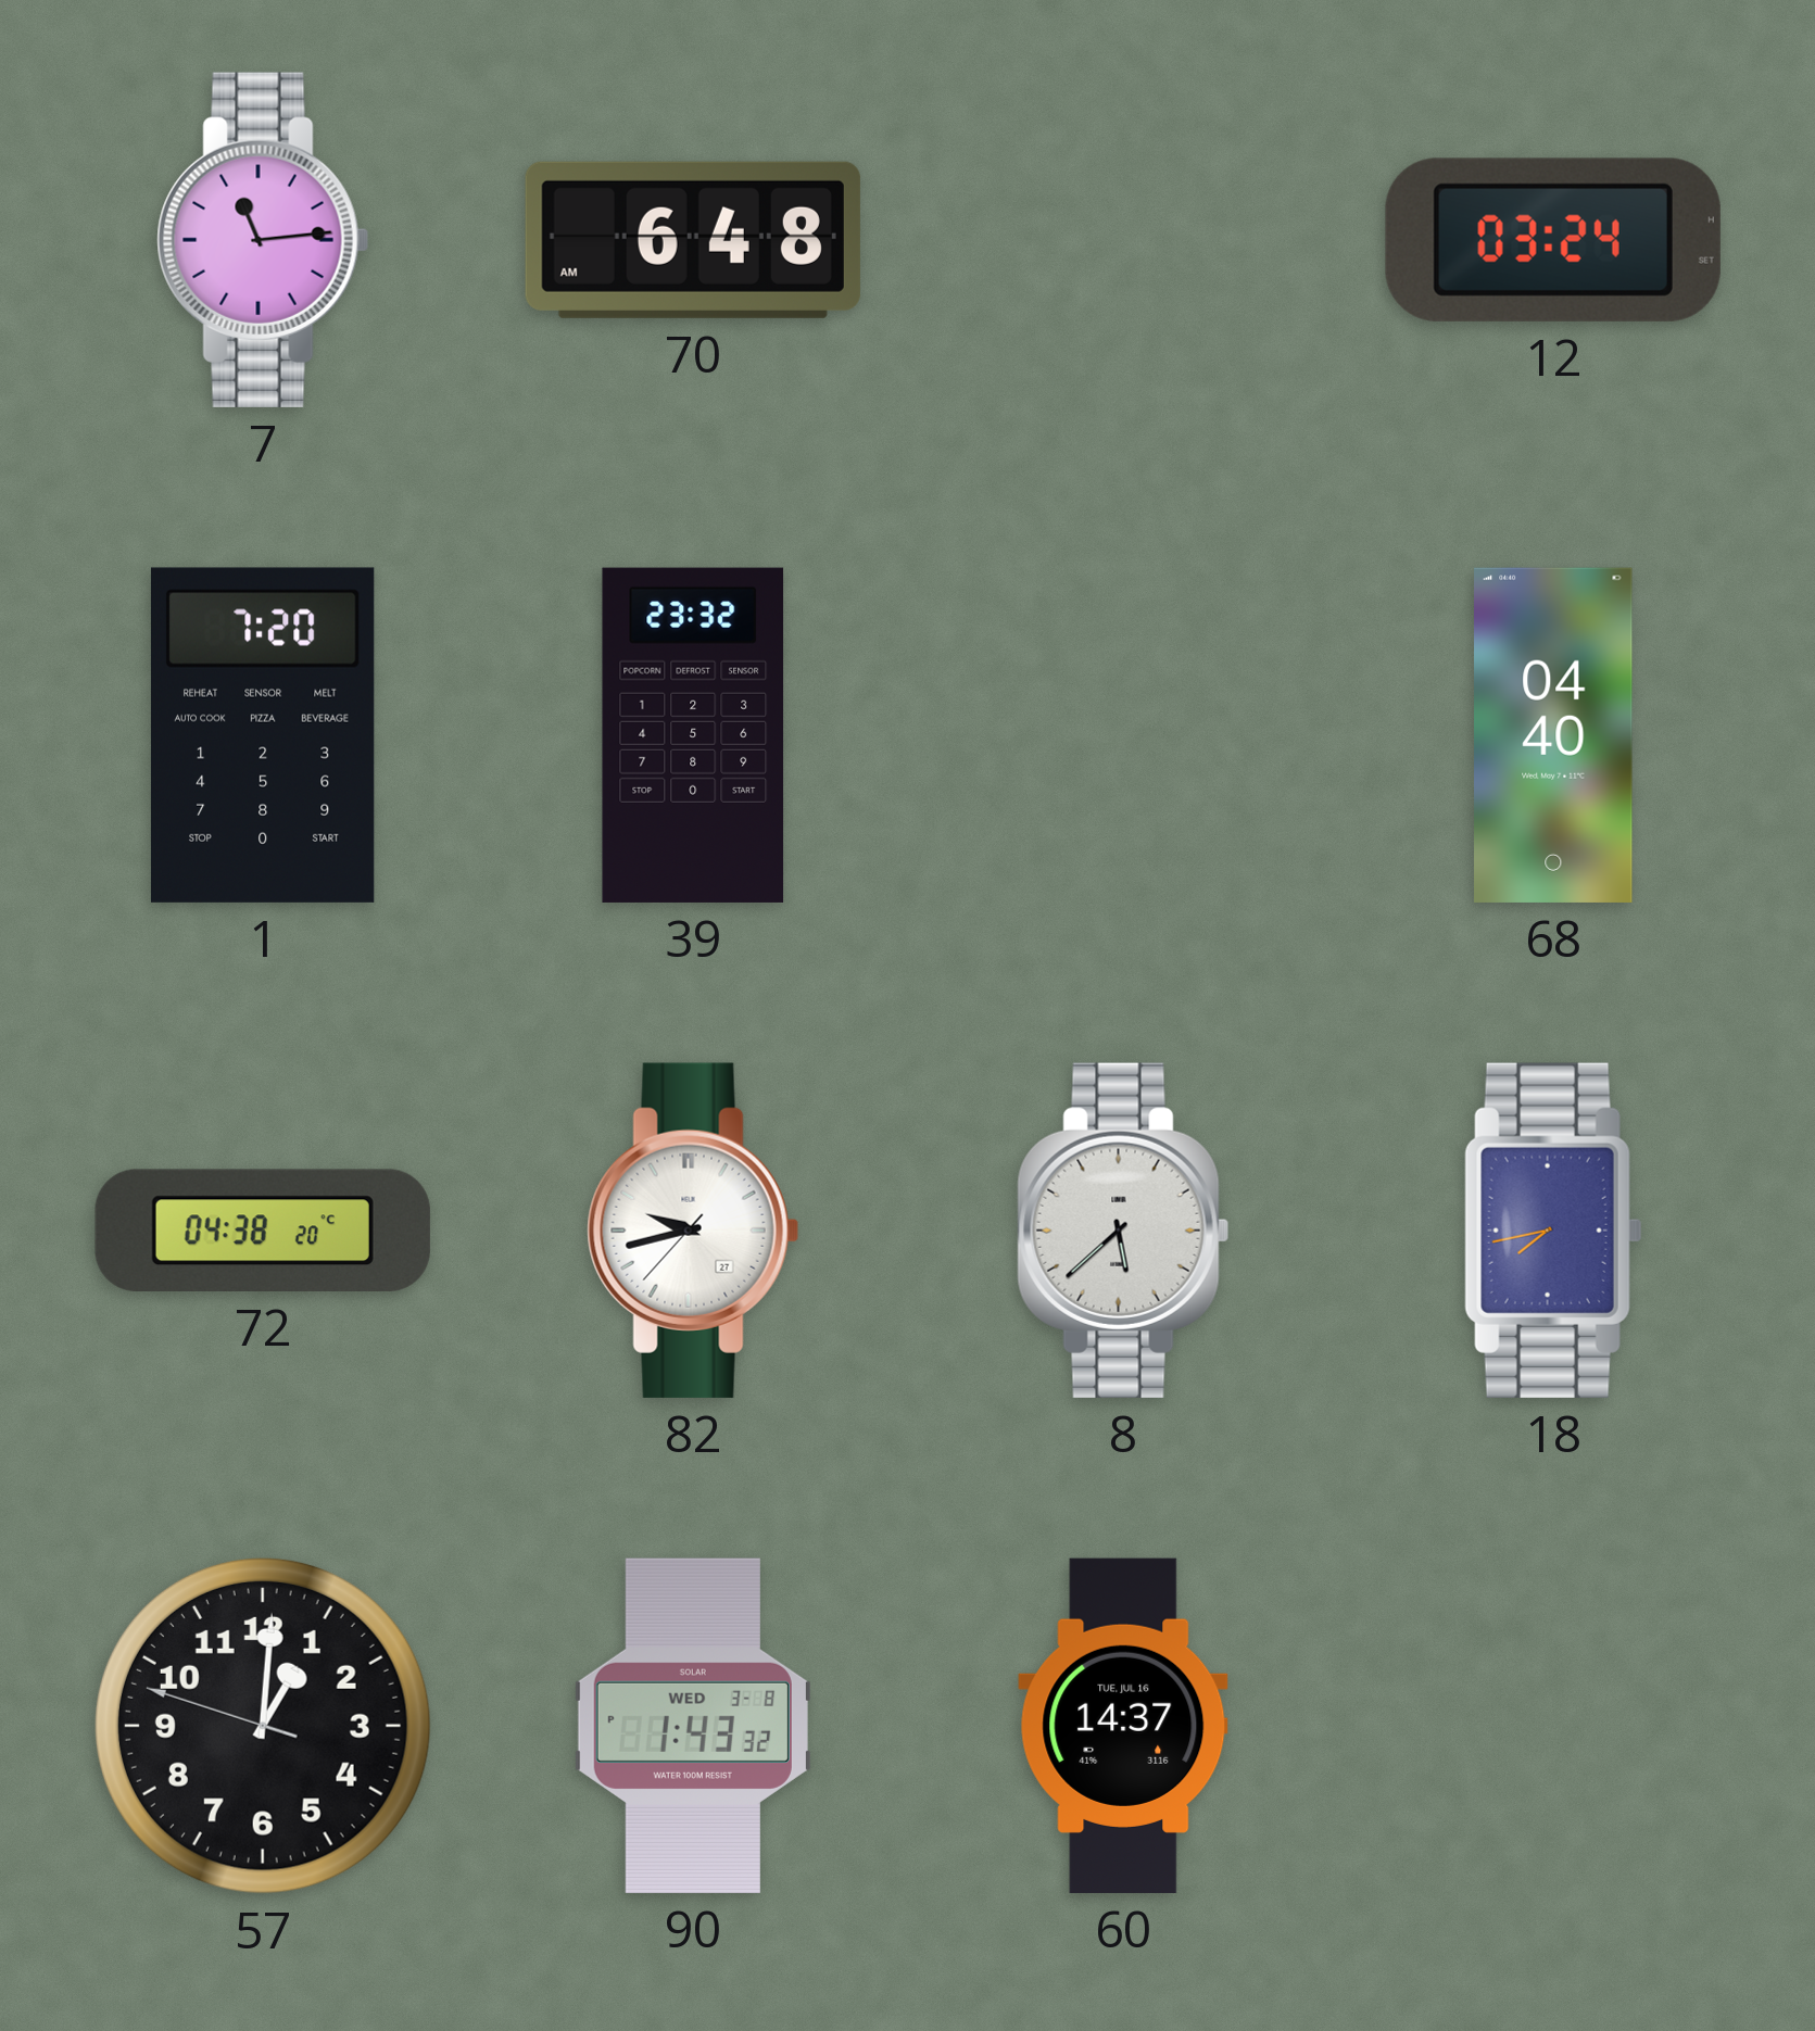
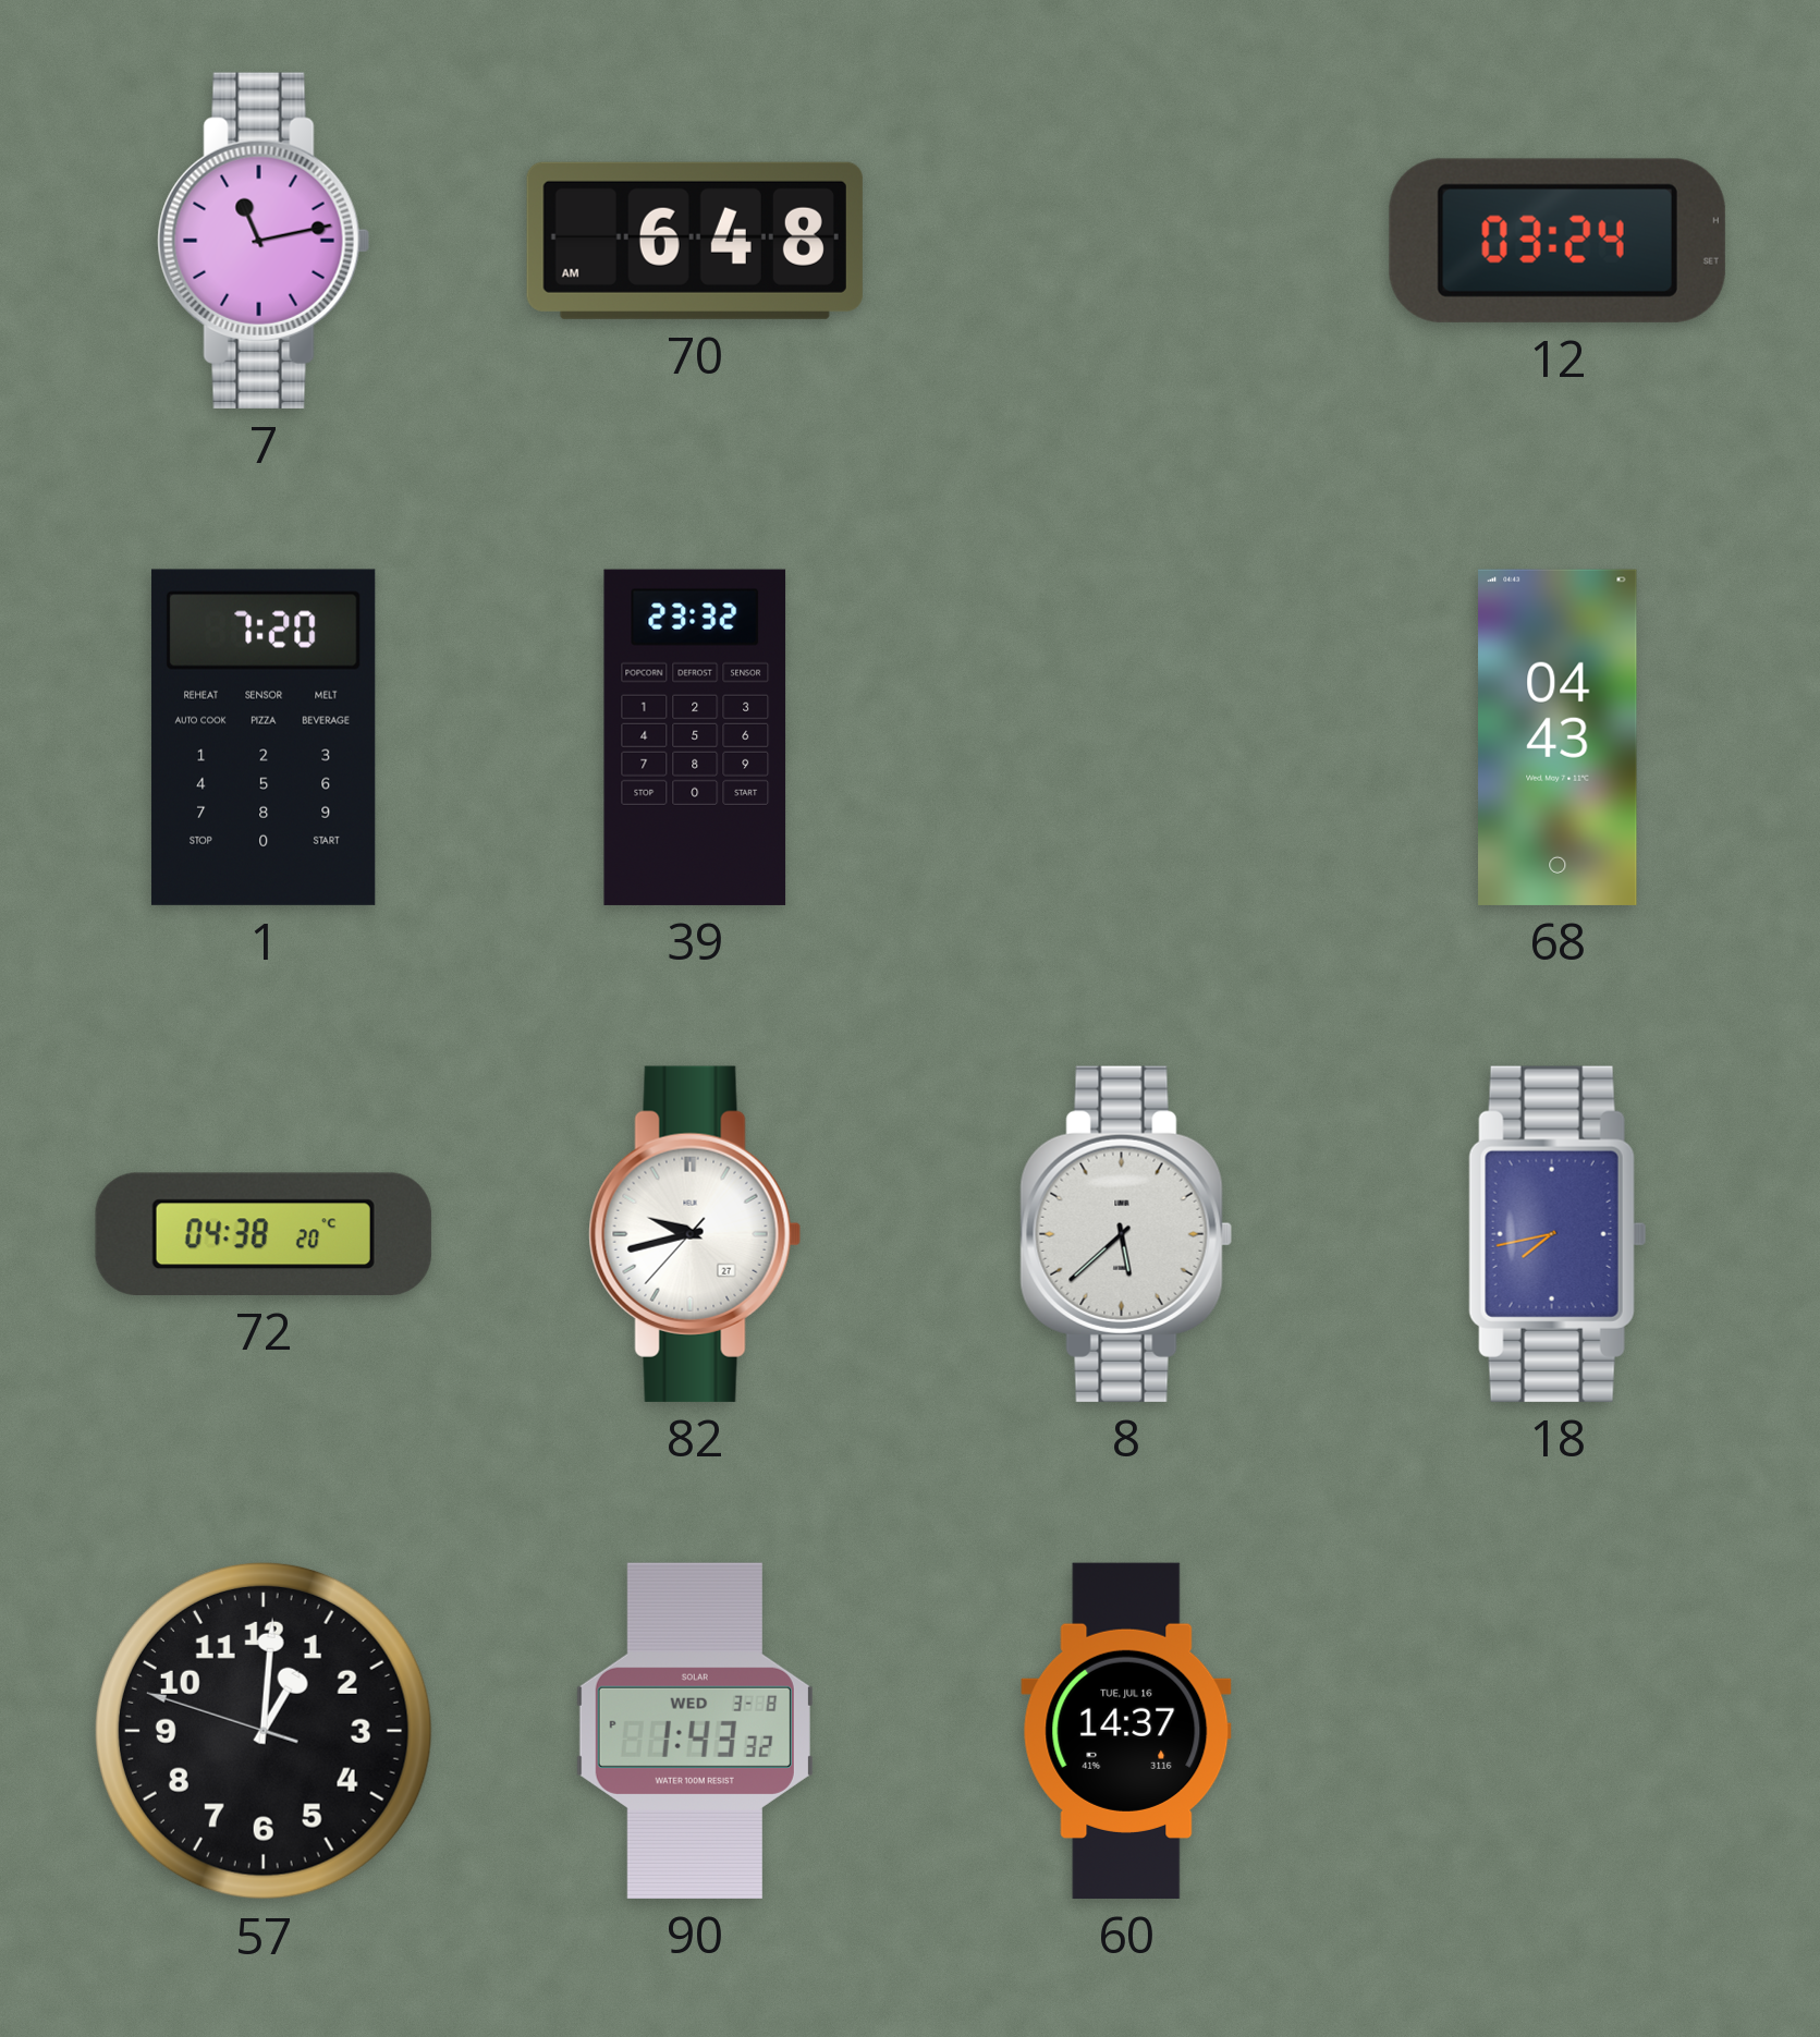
7: 11:14 -> 11:13 (264, 241)
68: 04:40 -> 04:43 (1558, 737)
